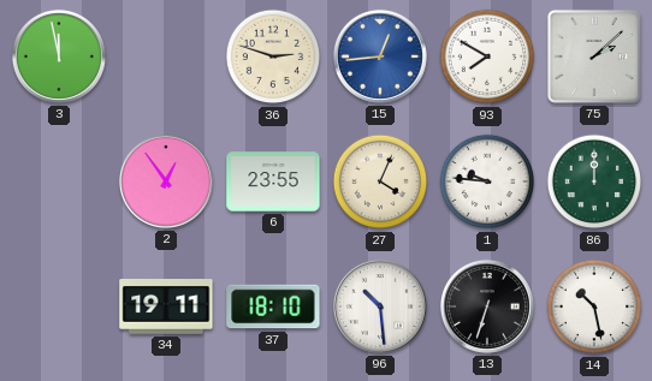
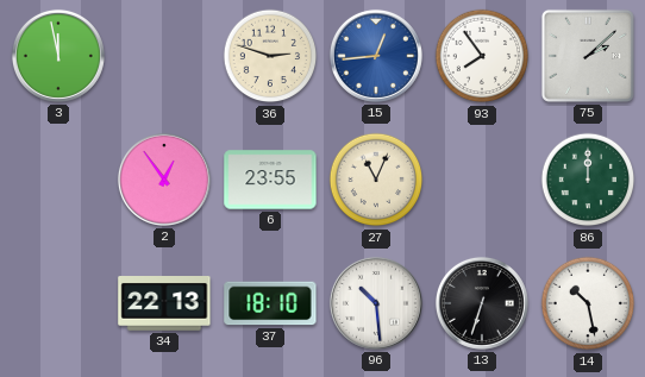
93: 7:50 -> 7:54 (482, 56)
27: 4:04 -> 11:04 (376, 180)
1: 9:46 -> none (487, 181)
34: 19:11 -> 22:13 (164, 304)
